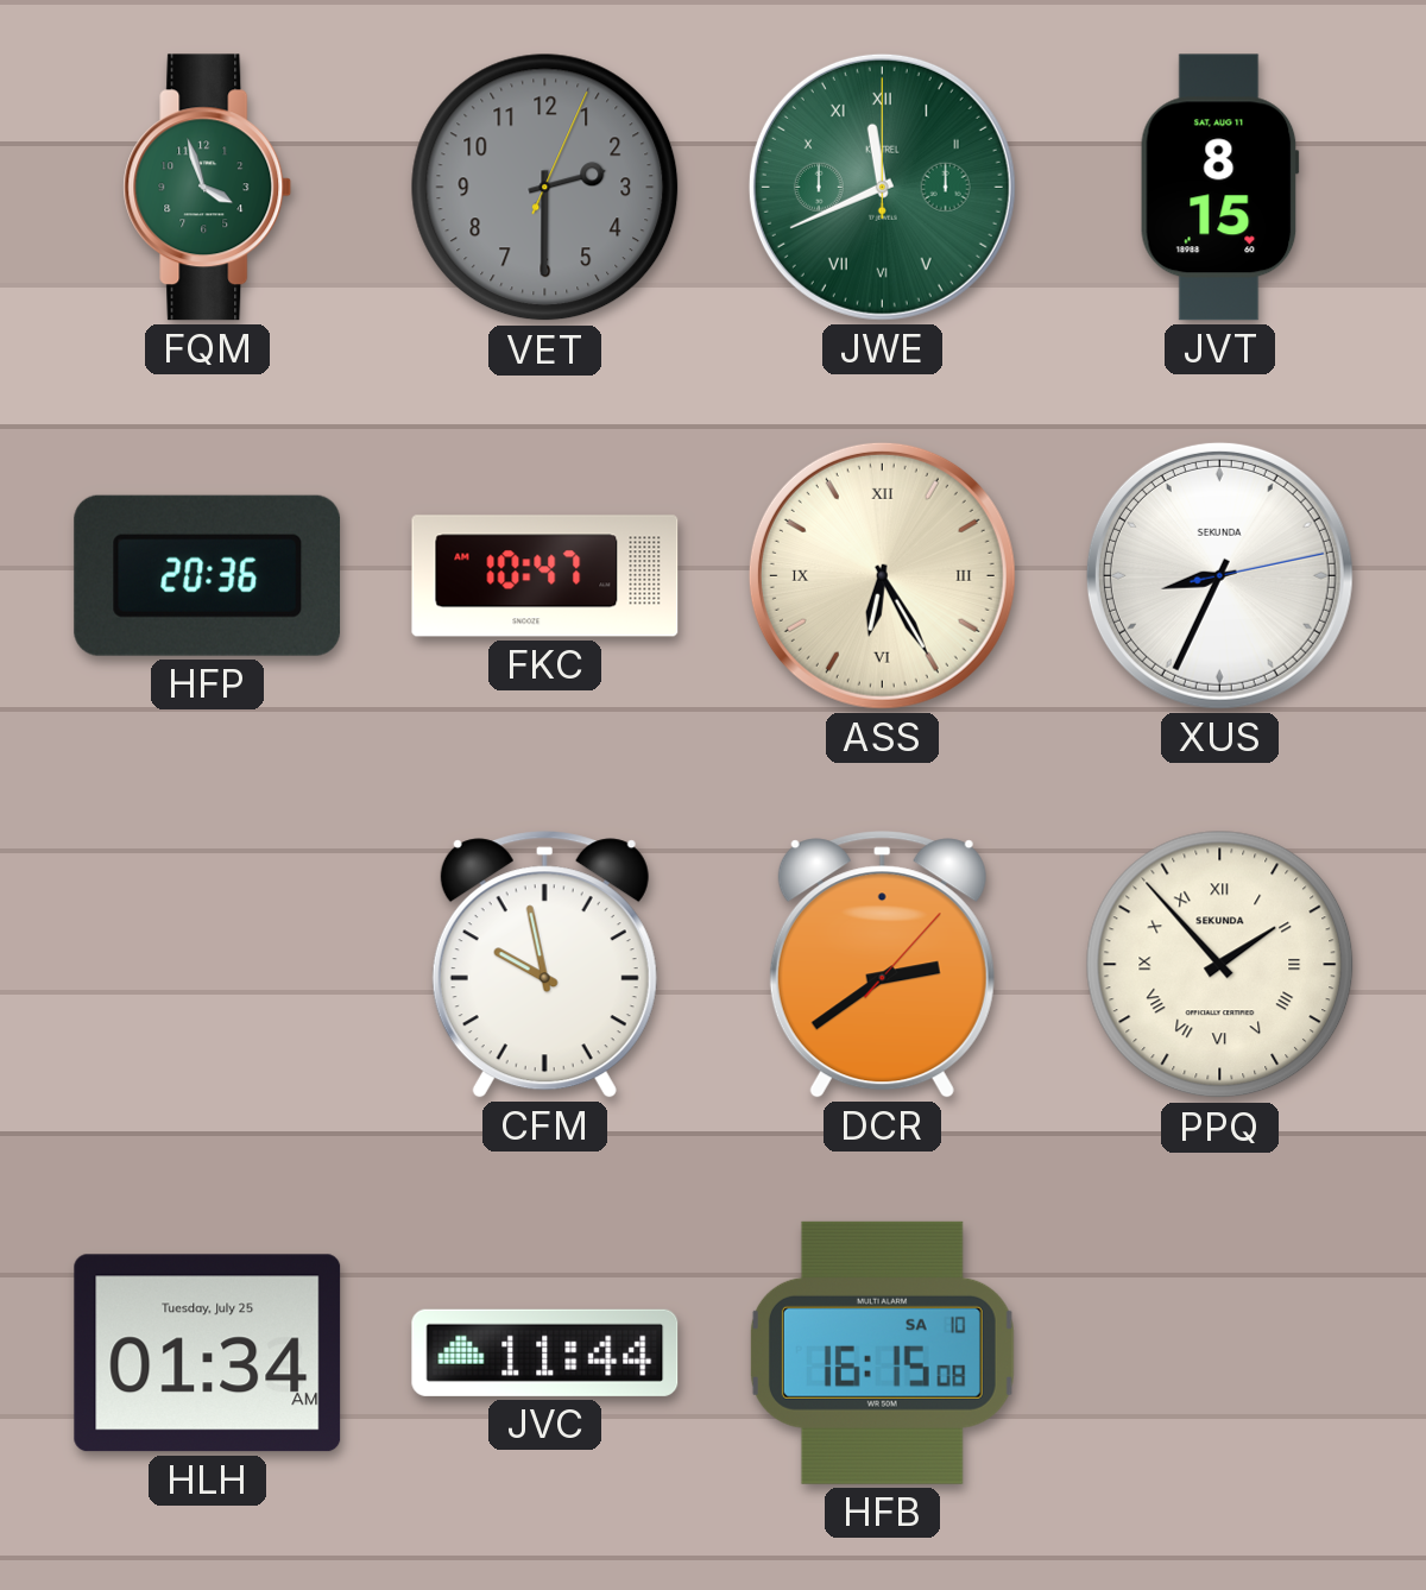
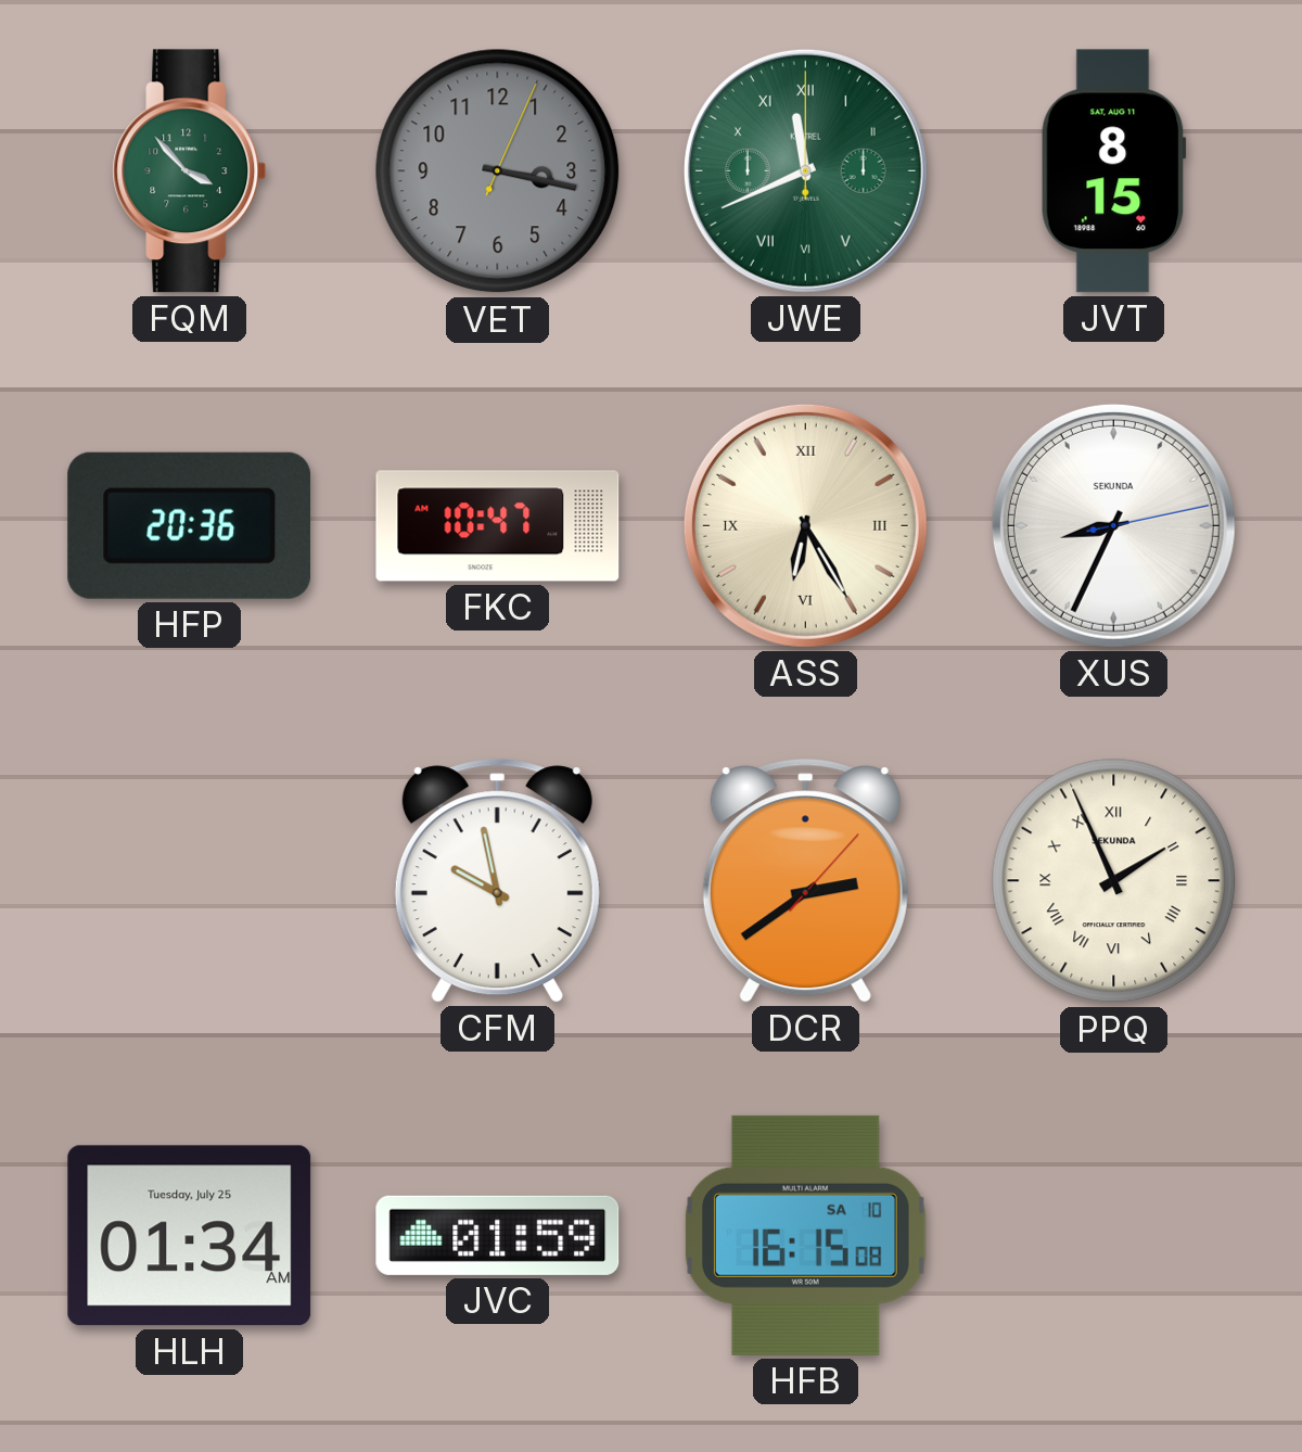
FQM: 3:57 -> 3:53 (190, 171)
VET: 2:30 -> 3:17 (498, 171)
PPQ: 1:53 -> 1:56 (1114, 881)
JVC: 11:44 -> 01:59 (498, 1235)
